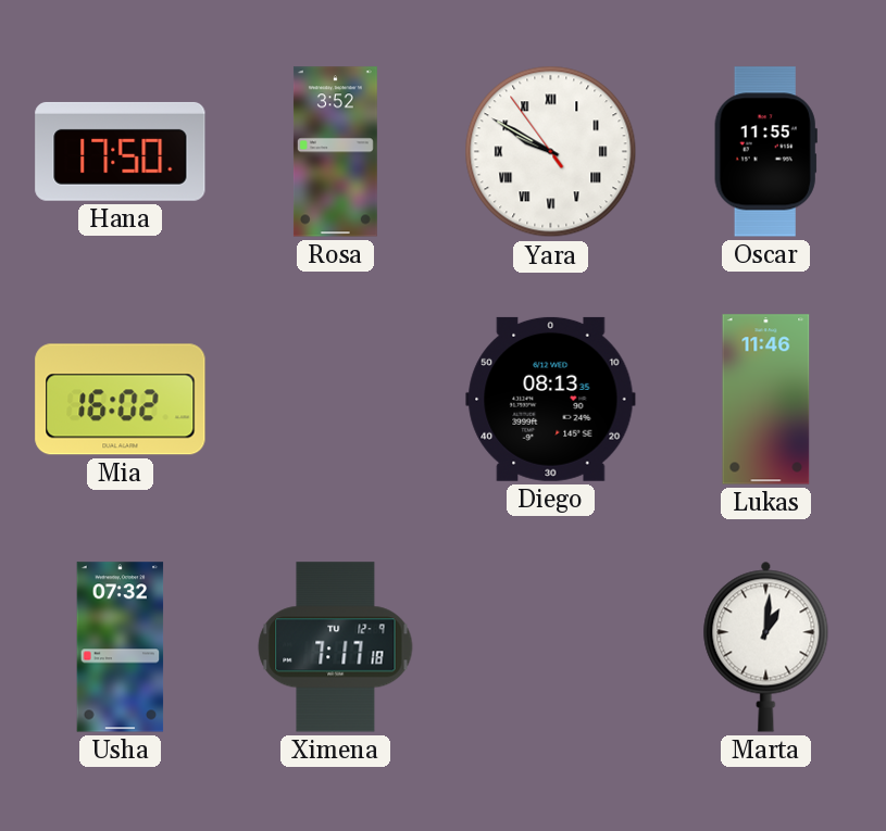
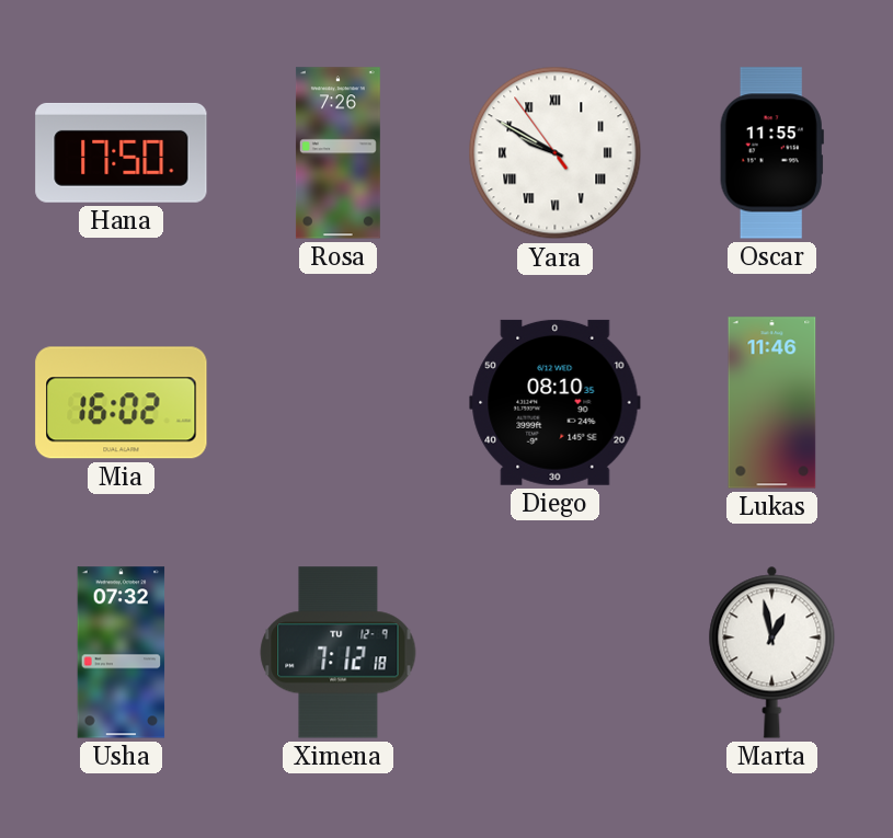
Rosa: 3:52 -> 7:26 (337, 153)
Diego: 08:13 -> 08:10 (556, 402)
Ximena: 7:17 -> 7:12 (339, 653)
Marta: 1:01 -> 12:58 (772, 652)
